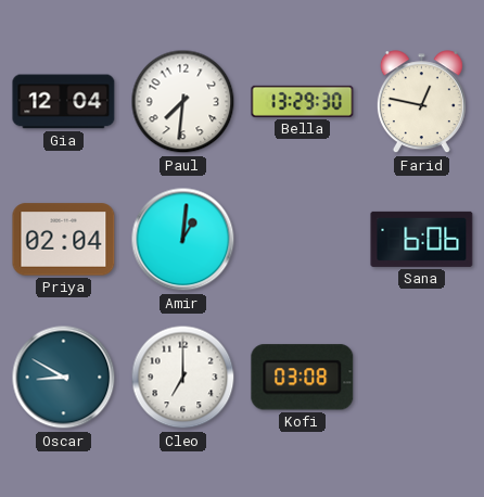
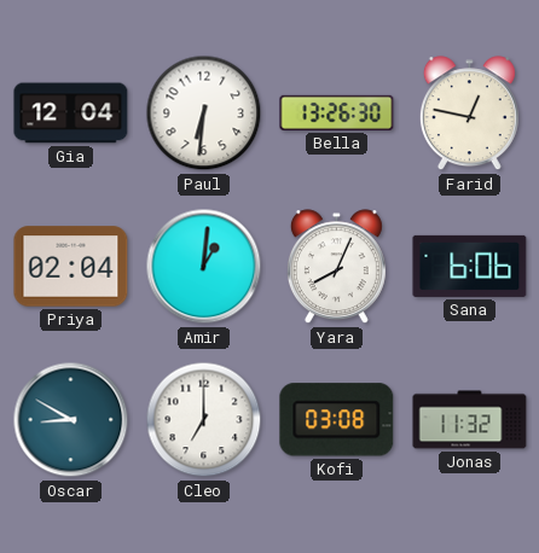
Paul: 7:31 -> 6:31 (204, 113)
Bella: 13:29 -> 13:26 (337, 112)
Yara: none -> 8:04 (336, 267)
Jonas: none -> 11:32 (470, 420)
